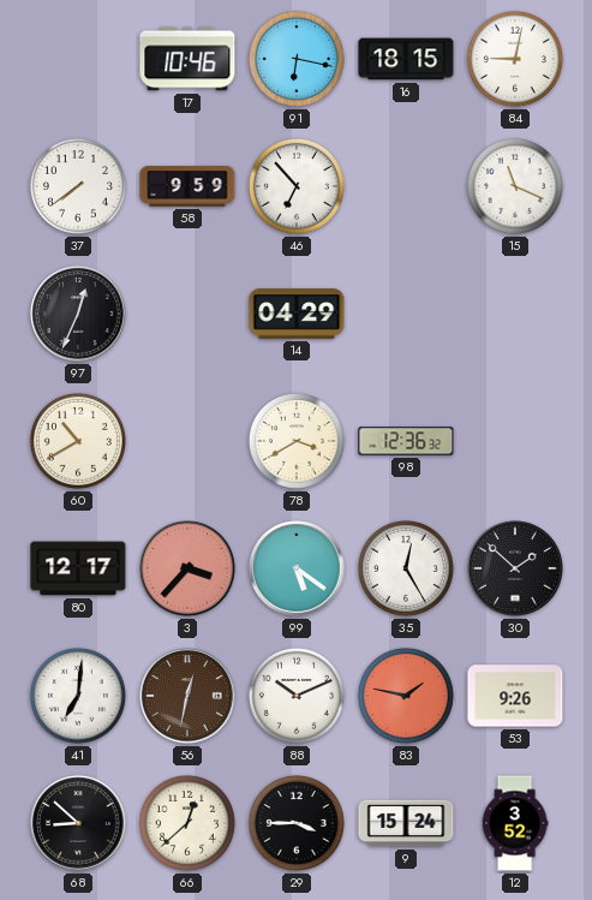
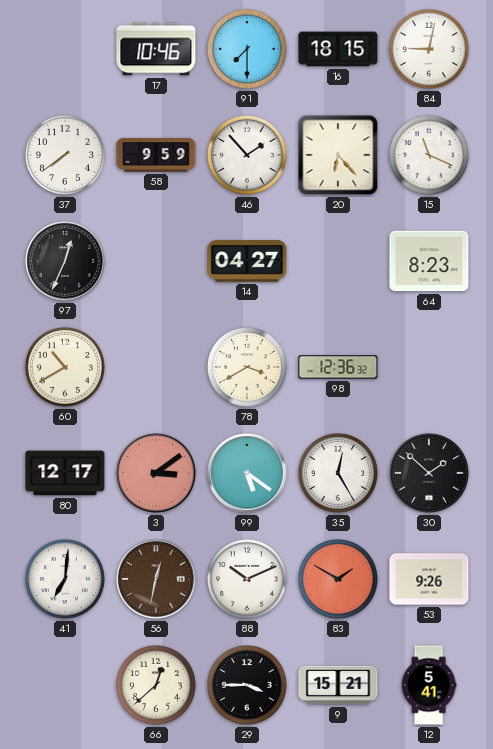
91: 6:17 -> 7:30 (247, 49)
46: 6:53 -> 1:53 (247, 155)
20: none -> 6:23 (338, 155)
14: 04:29 -> 04:27 (247, 261)
64: none -> 8:23 (429, 261)
3: 3:37 -> 3:09 (156, 473)
83: 1:47 -> 1:50 (338, 579)
68: 8:52 -> none (78, 823)
9: 15:24 -> 15:21 (338, 685)
12: 3:52 -> 5:41 (429, 685)
